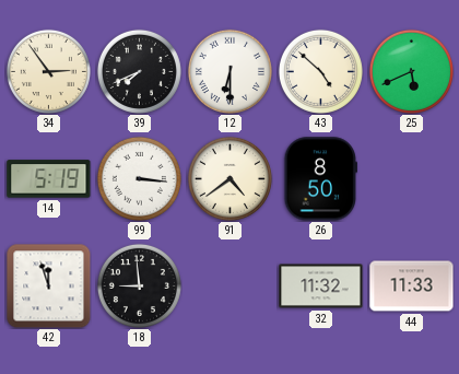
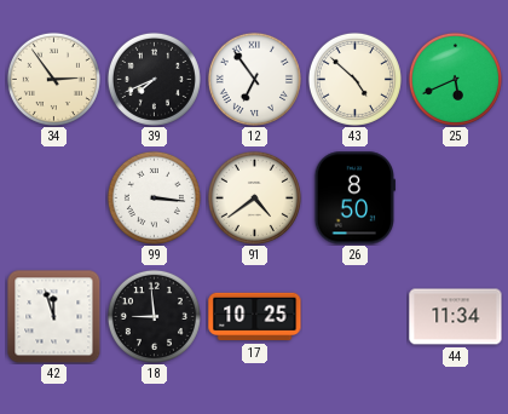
12: 6:30 -> 6:54 (254, 79)
14: 5:19 -> none (49, 179)
17: none -> 10:25 (255, 317)
32: 11:32 -> none (321, 287)
44: 11:33 -> 11:34 (456, 317)
